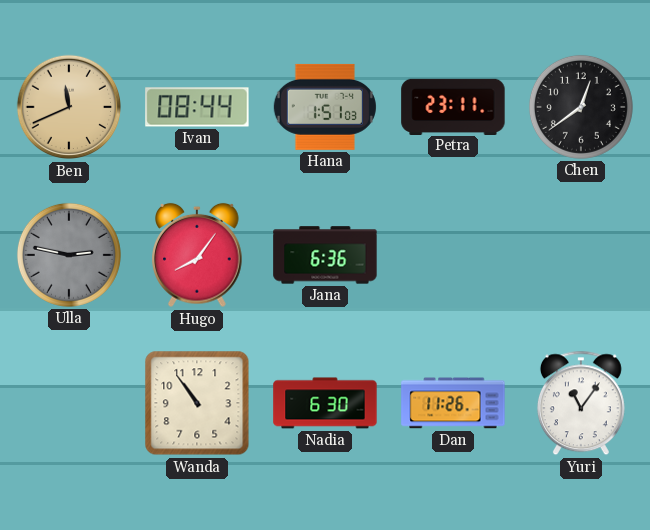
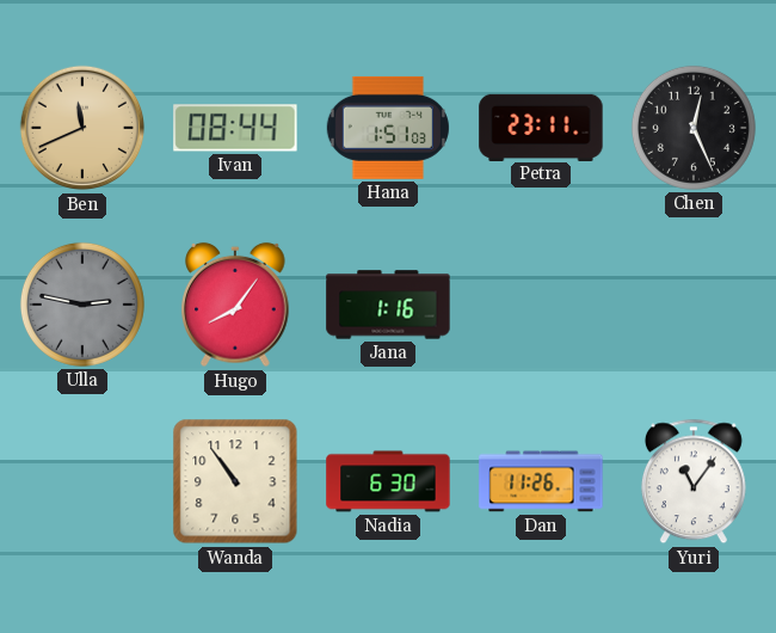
Chen: 12:39 -> 12:26 (694, 128)
Jana: 6:36 -> 1:16 (388, 305)
